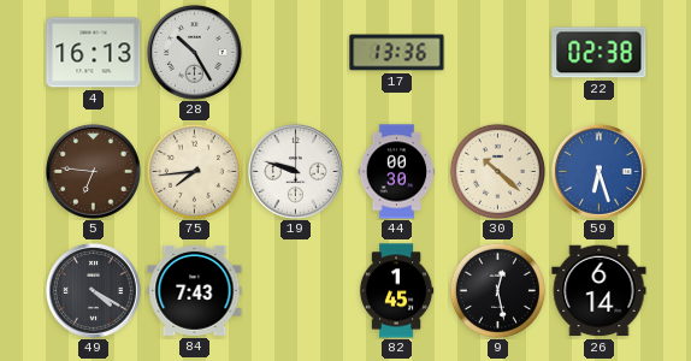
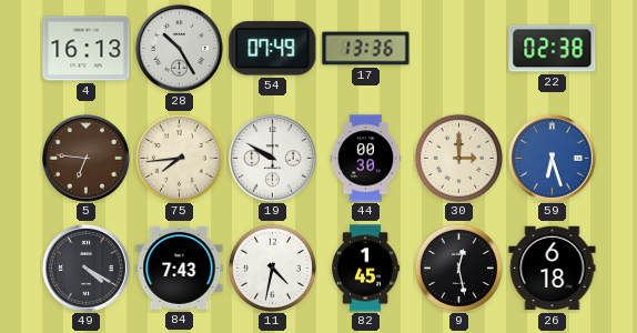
54: none -> 07:49 (273, 49)
19: 9:48 -> 9:50 (272, 158)
30: 10:22 -> 3:00 (458, 158)
11: none -> 4:32 (272, 268)
26: 6:14 -> 6:18 (553, 269)
